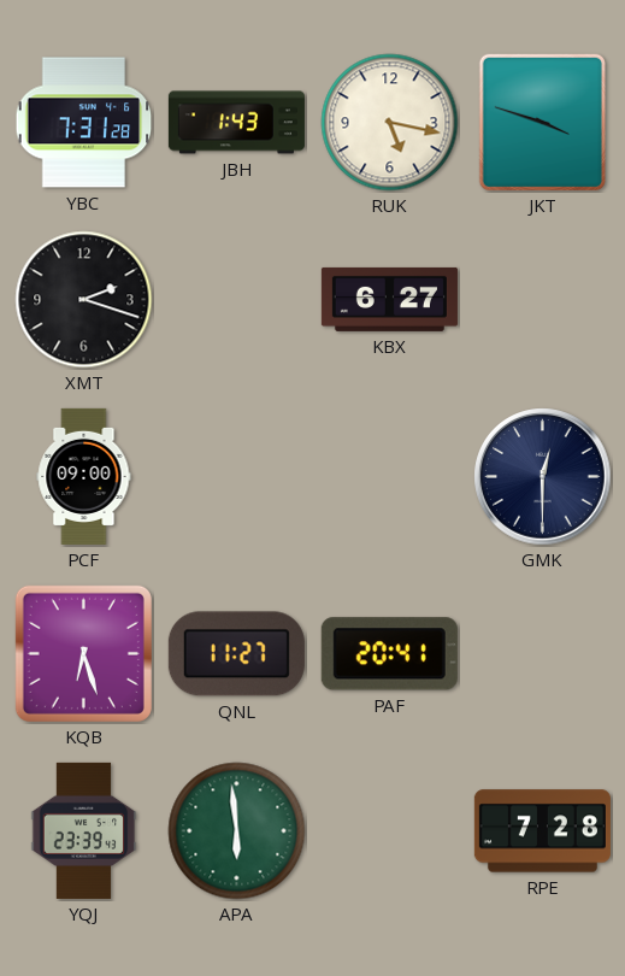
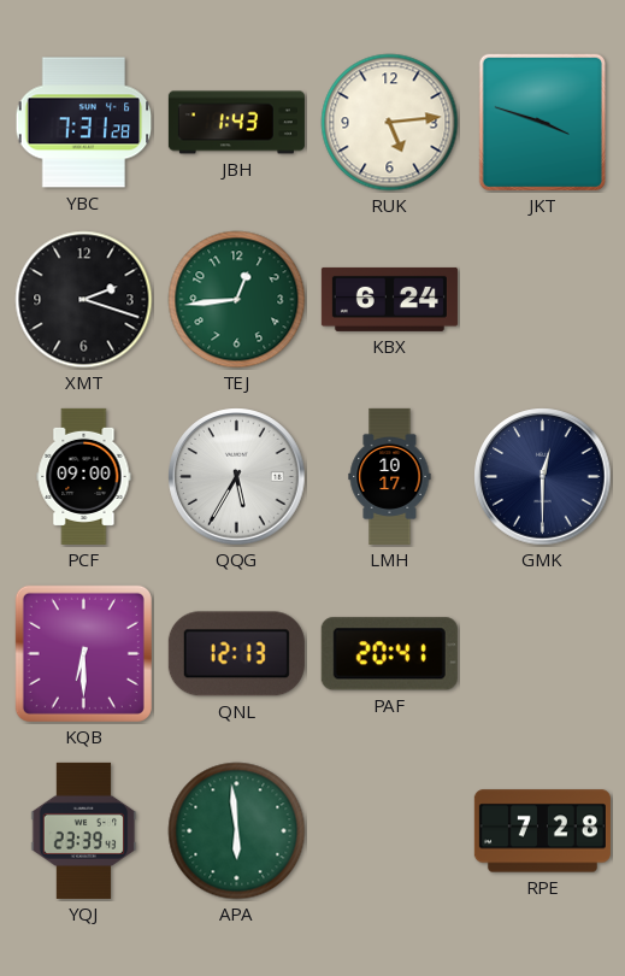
RUK: 5:17 -> 5:14 (390, 123)
TEJ: none -> 12:44 (237, 300)
KBX: 6:27 -> 6:24 (389, 299)
QQG: none -> 5:35 (237, 477)
LMH: none -> 10:17 (390, 476)
KQB: 6:27 -> 6:30 (83, 653)
QNL: 11:27 -> 12:13 (236, 654)
